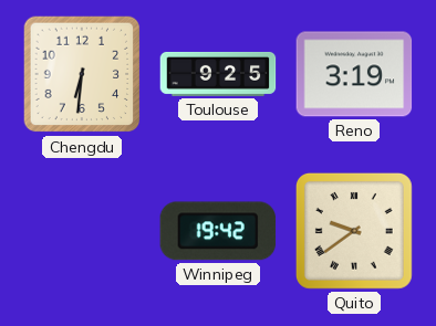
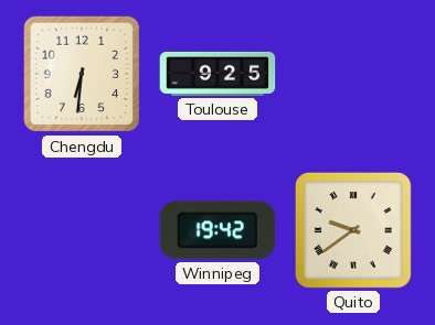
Reno: 3:19 -> none (354, 74)
